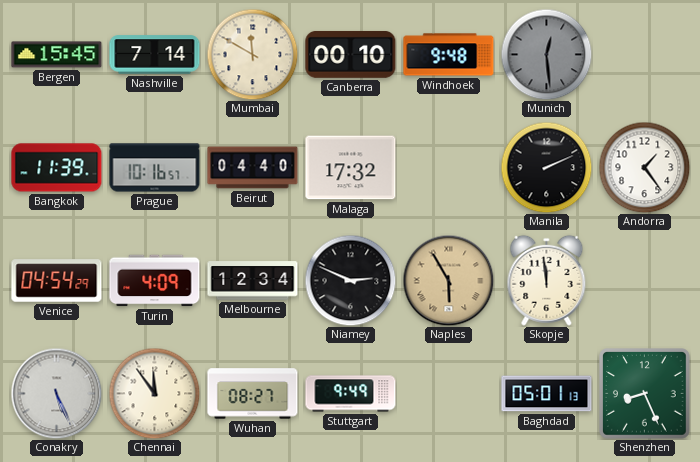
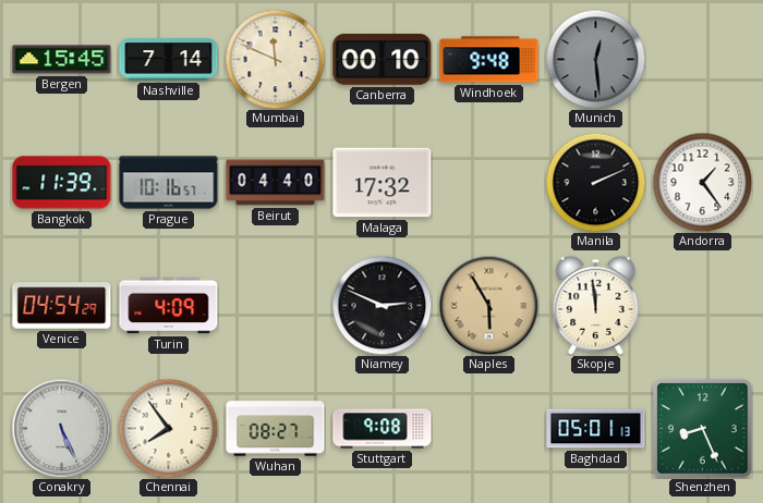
Mumbai: 11:50 -> 11:49 (275, 59)
Melbourne: 12:34 -> none (253, 281)
Chennai: 11:54 -> 7:54 (168, 428)
Stuttgart: 9:49 -> 9:08 (383, 429)
